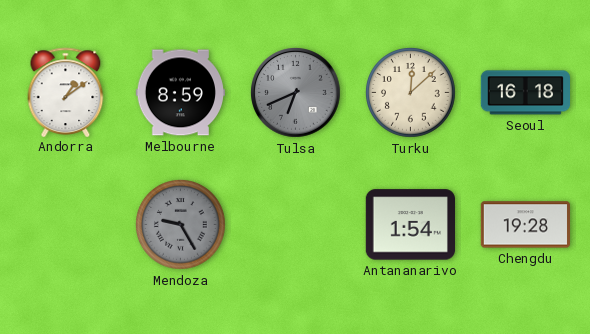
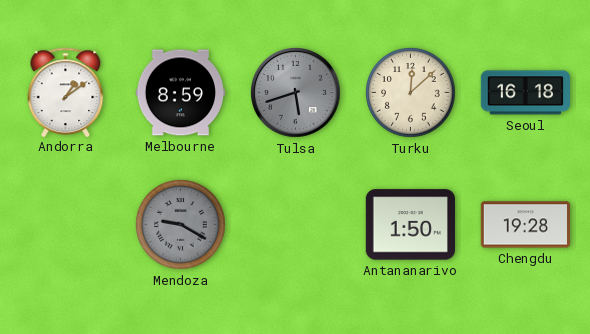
Tulsa: 6:41 -> 5:42 (296, 93)
Mendoza: 9:25 -> 9:20 (181, 225)
Antananarivo: 1:54 -> 1:50 (410, 225)
